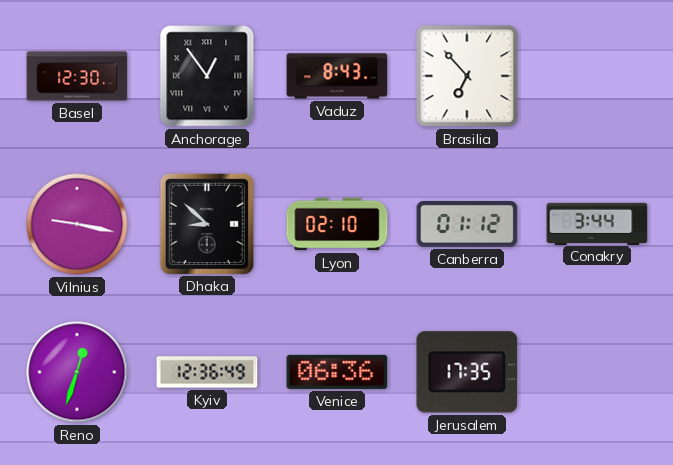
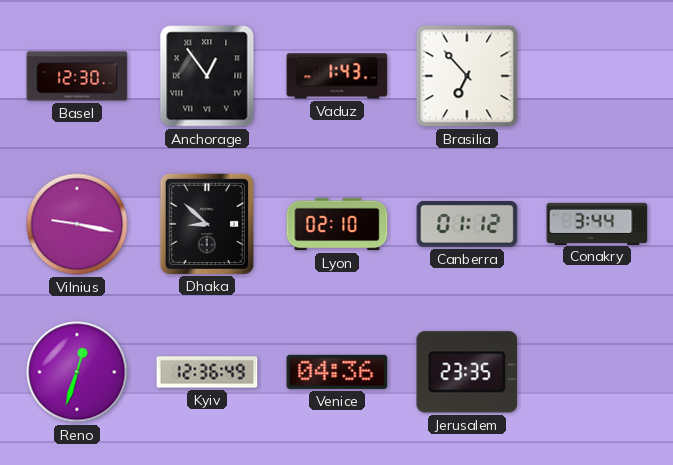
Vaduz: 8:43 -> 1:43 (337, 76)
Venice: 06:36 -> 04:36 (337, 372)
Jerusalem: 17:35 -> 23:35 (467, 372)
